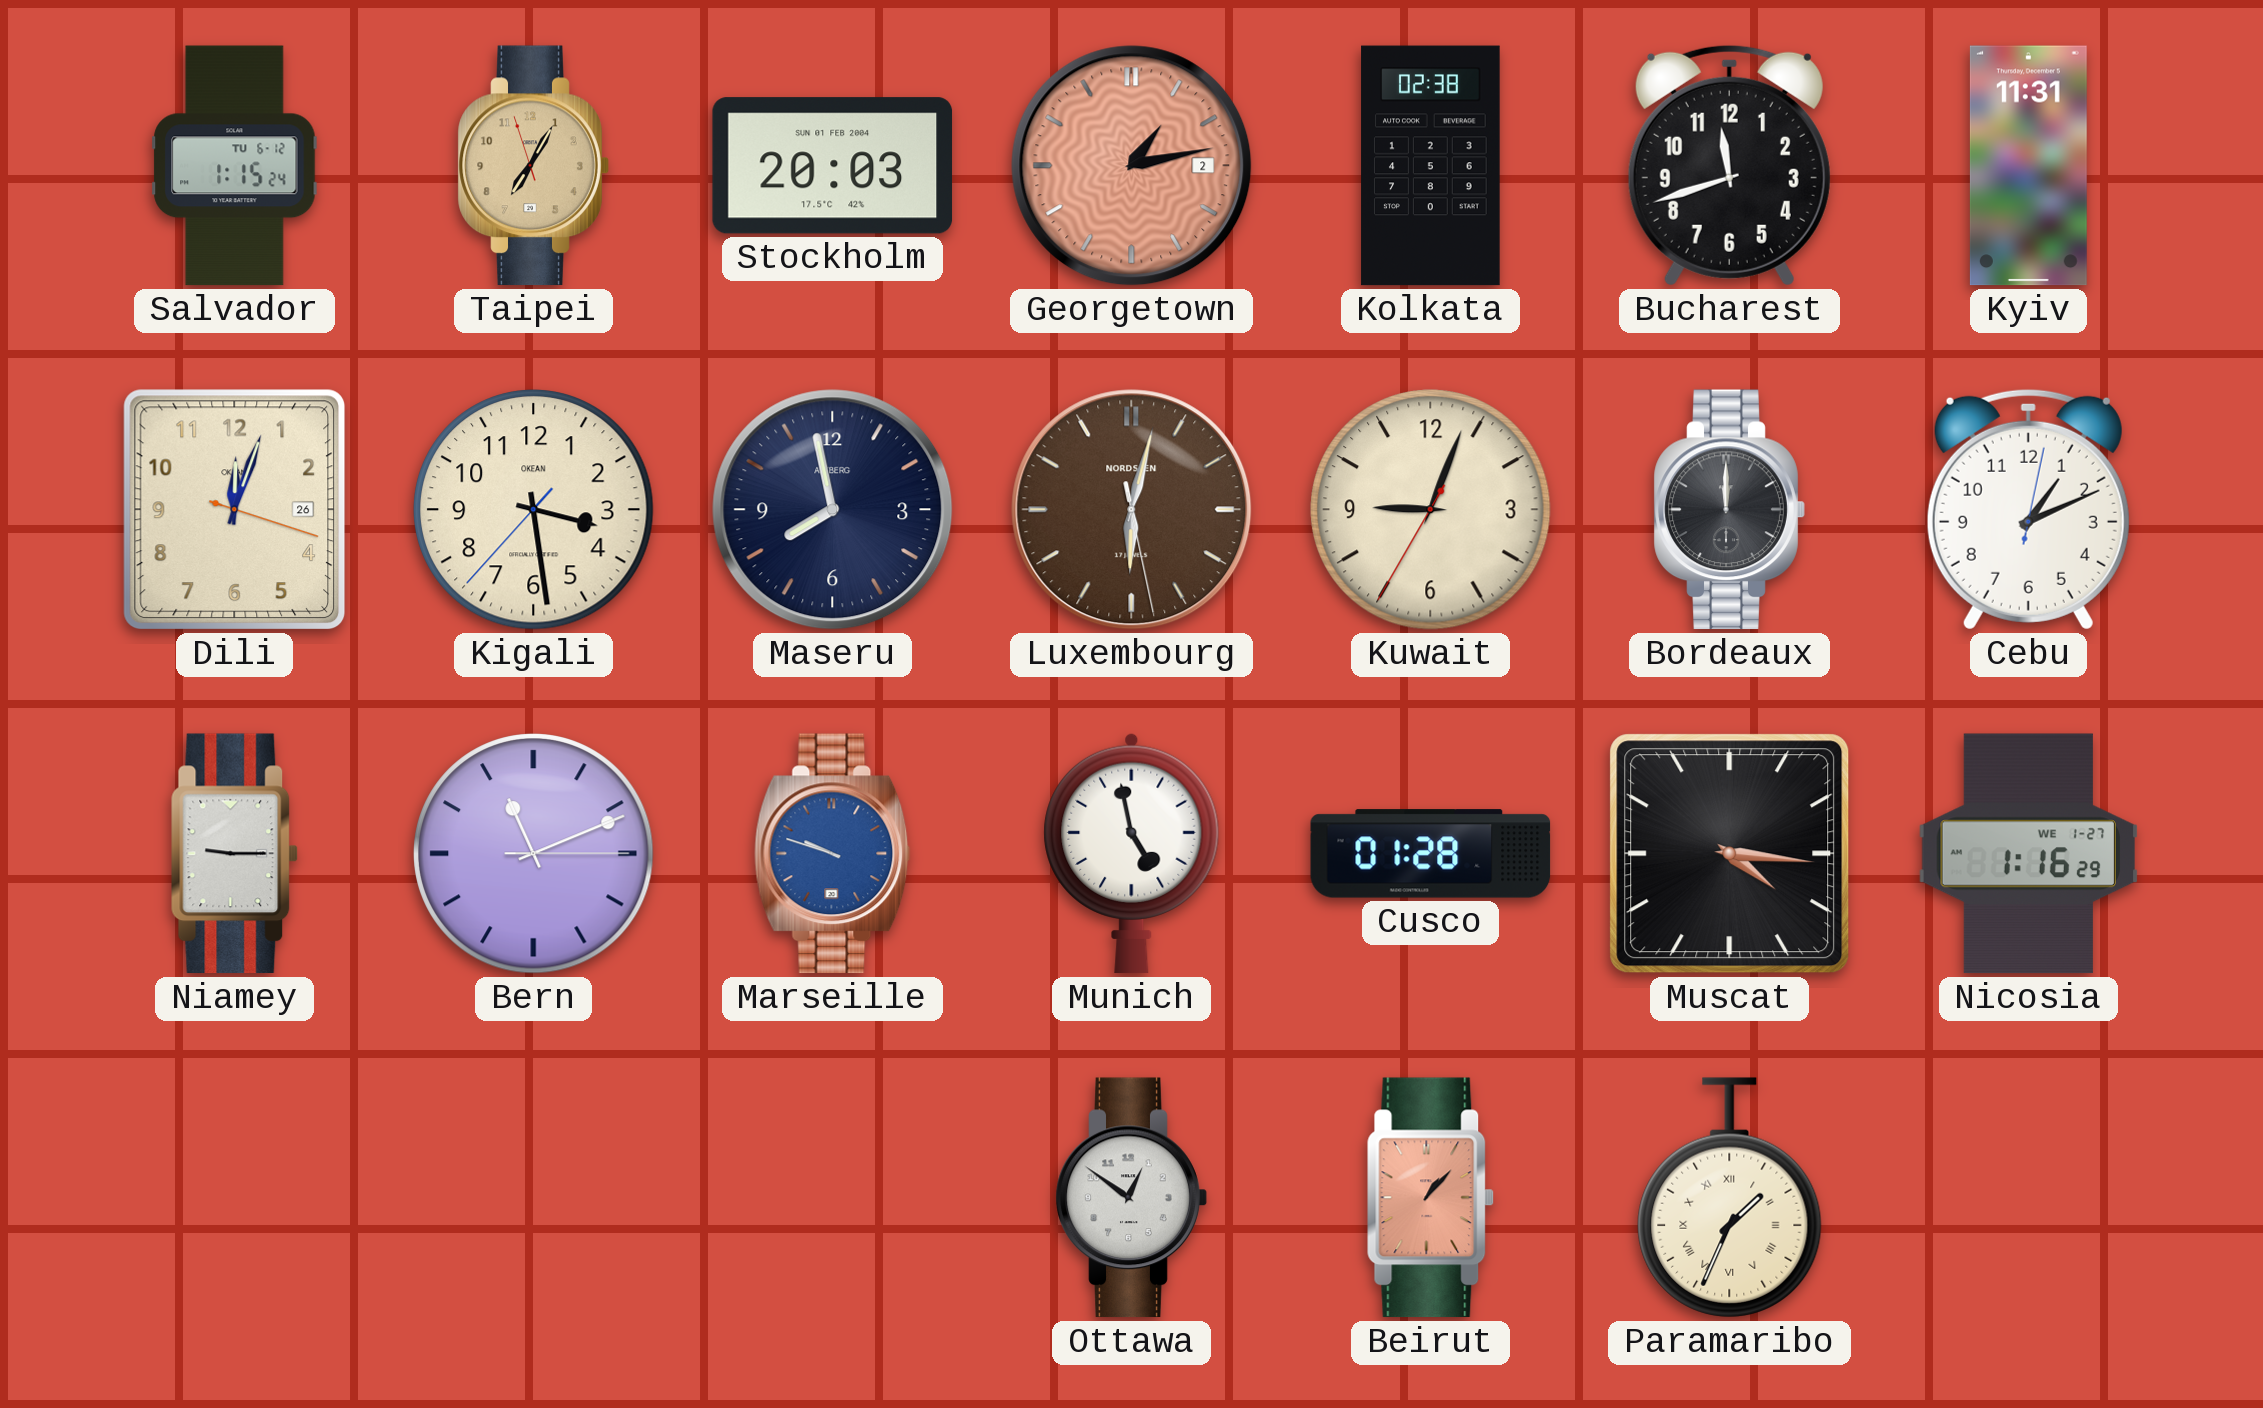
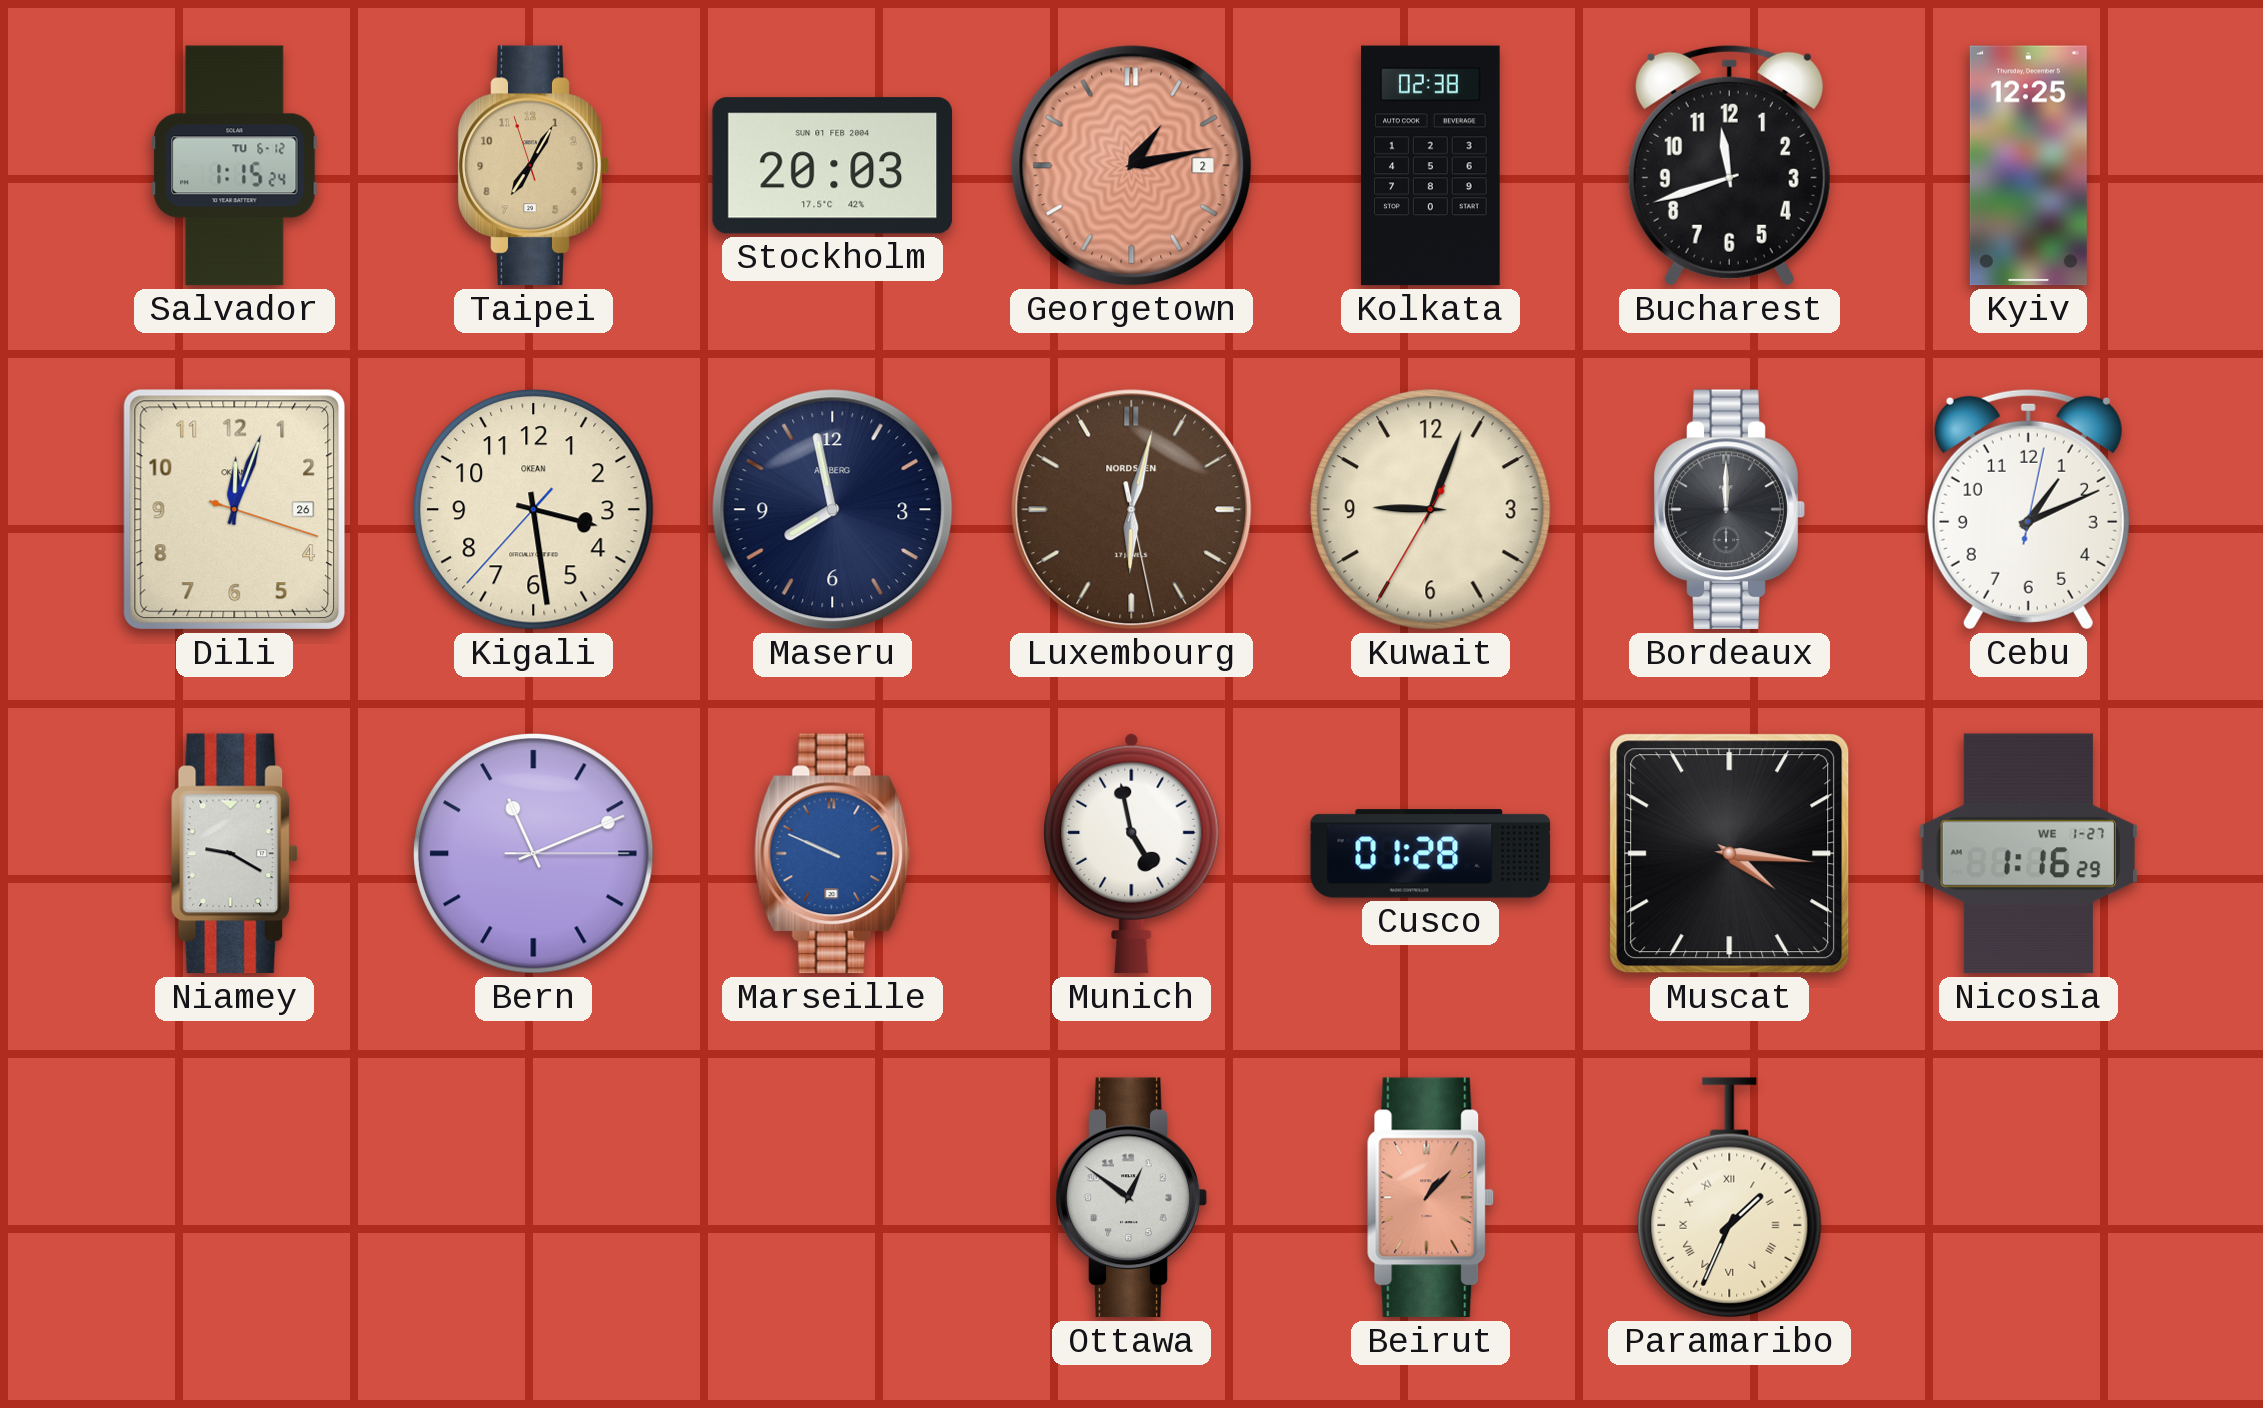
Kyiv: 11:31 -> 12:25 (2028, 166)
Niamey: 9:15 -> 9:20 (235, 854)
Marseille: 9:48 -> 9:49 (833, 854)
